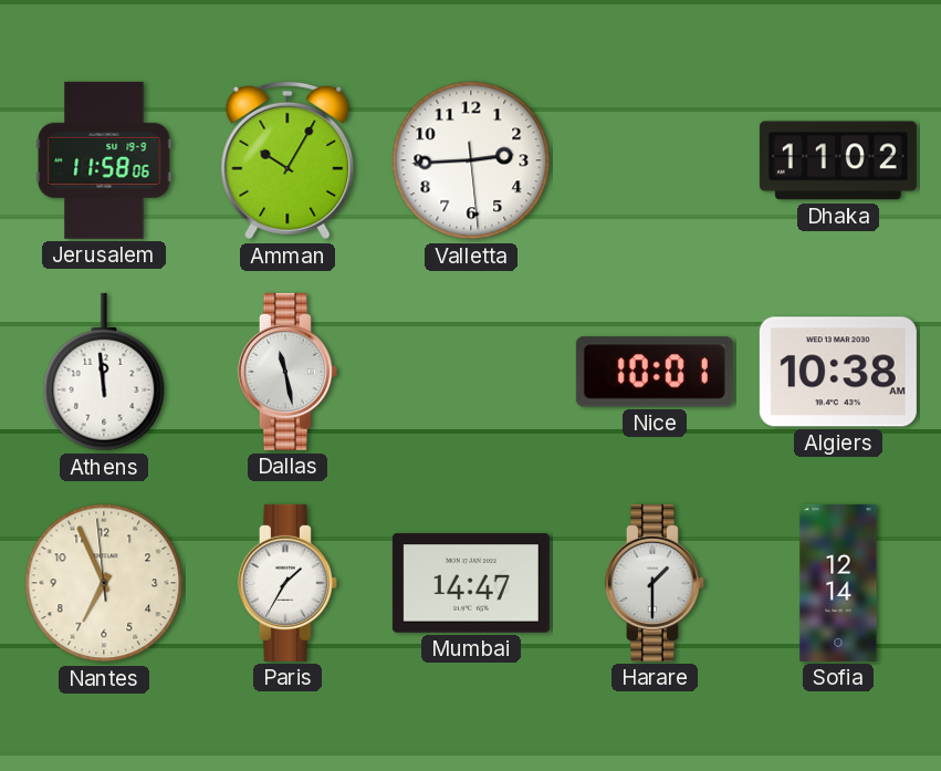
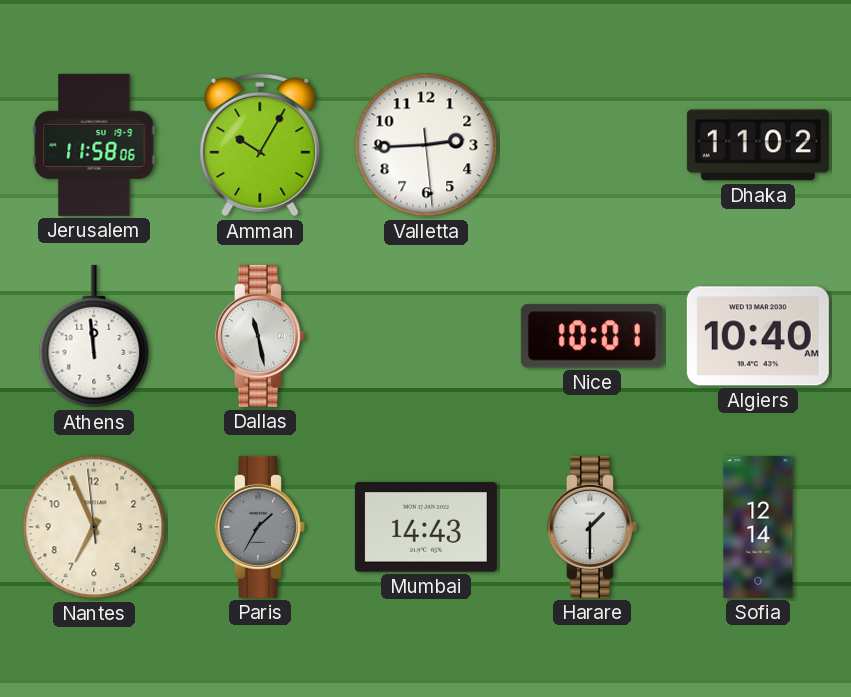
Algiers: 10:38 -> 10:40 (758, 336)
Paris dial: white -> grey (260, 527)
Mumbai: 14:47 -> 14:43 (426, 527)
